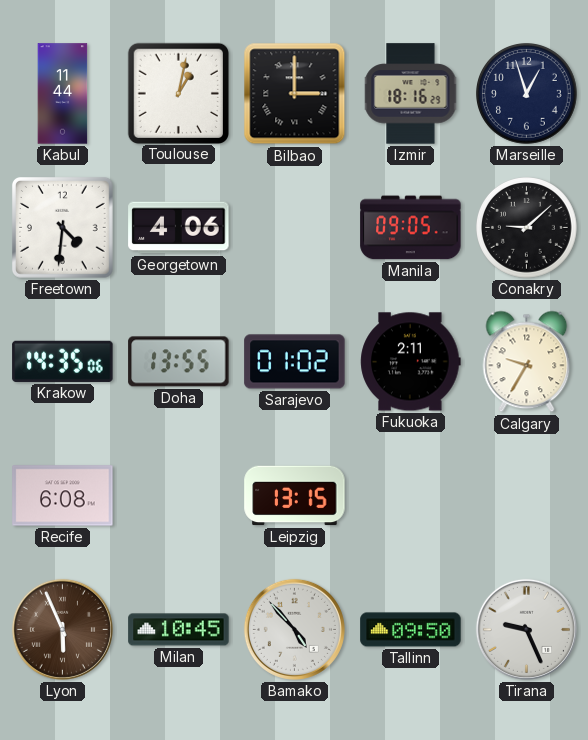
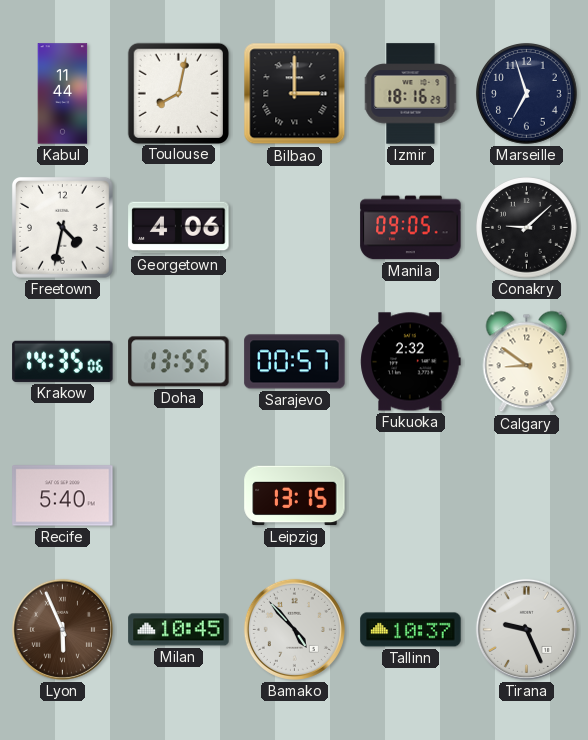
Toulouse: 1:02 -> 8:02 (178, 93)
Marseille: 12:57 -> 6:57 (527, 94)
Freetown: 4:31 -> 4:32 (62, 227)
Sarajevo: 01:02 -> 00:57 (295, 362)
Fukuoka: 2:11 -> 2:32 (411, 362)
Calgary: 9:35 -> 8:51 (527, 362)
Recife: 6:08 -> 5:40 (63, 496)
Tallinn: 09:50 -> 10:37 (411, 630)
